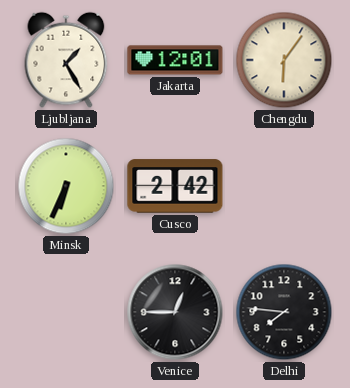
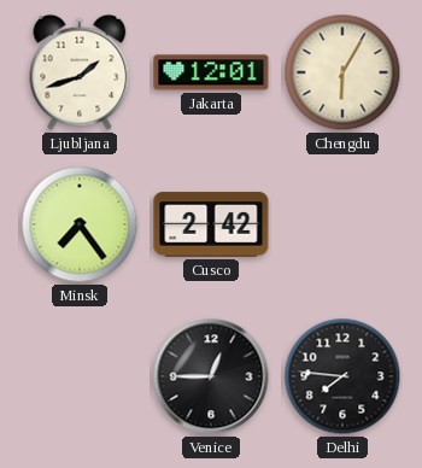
Ljubljana: 1:25 -> 1:42 (80, 72)
Chengdu: 6:06 -> 6:05 (342, 72)
Minsk: 6:34 -> 7:24 (80, 224)
